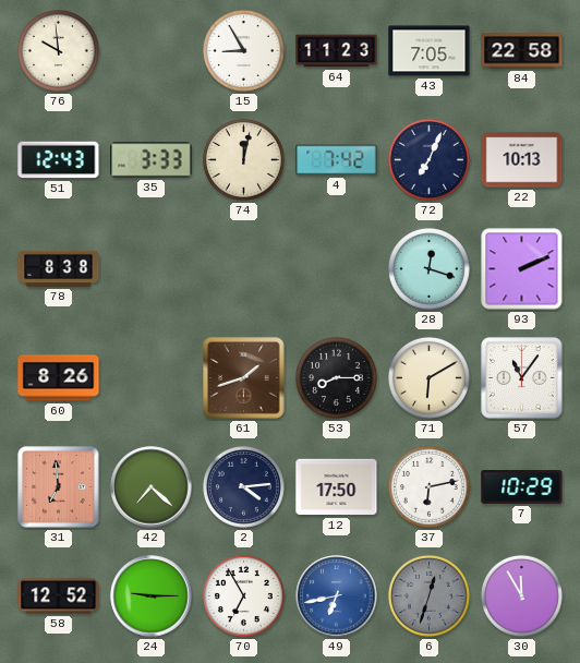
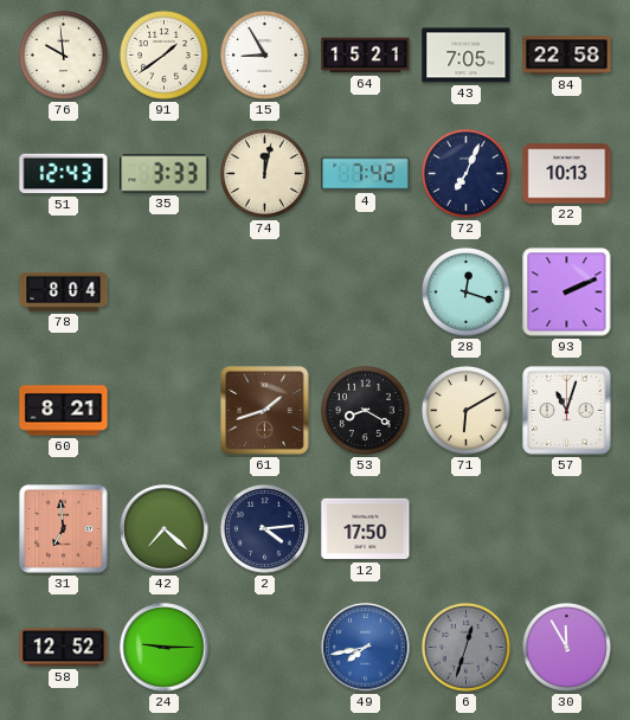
91: none -> 1:39 (163, 54)
64: 11:23 -> 15:21 (366, 56)
78: 8:38 -> 8:04 (64, 291)
60: 8:26 -> 8:21 (64, 411)
53: 8:15 -> 8:20 (365, 410)
57: 11:06 -> 11:03 (567, 411)
37: 6:13 -> none (428, 486)
7: 10:29 -> none (522, 486)
70: 6:55 -> none (243, 595)
49: 6:43 -> 7:43 (366, 648)
